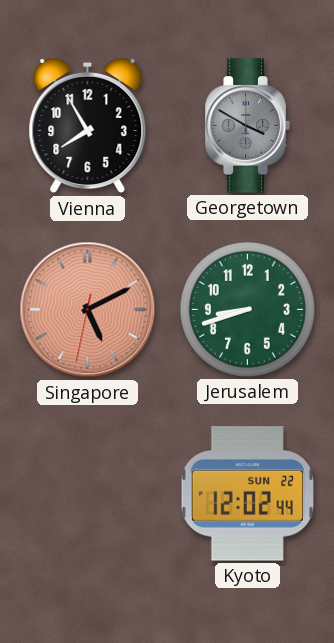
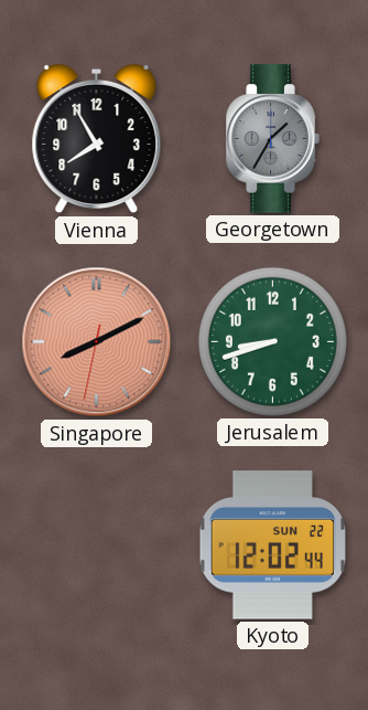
Georgetown: 3:50 -> 1:35 (272, 139)
Singapore: 5:10 -> 8:10 (97, 342)
